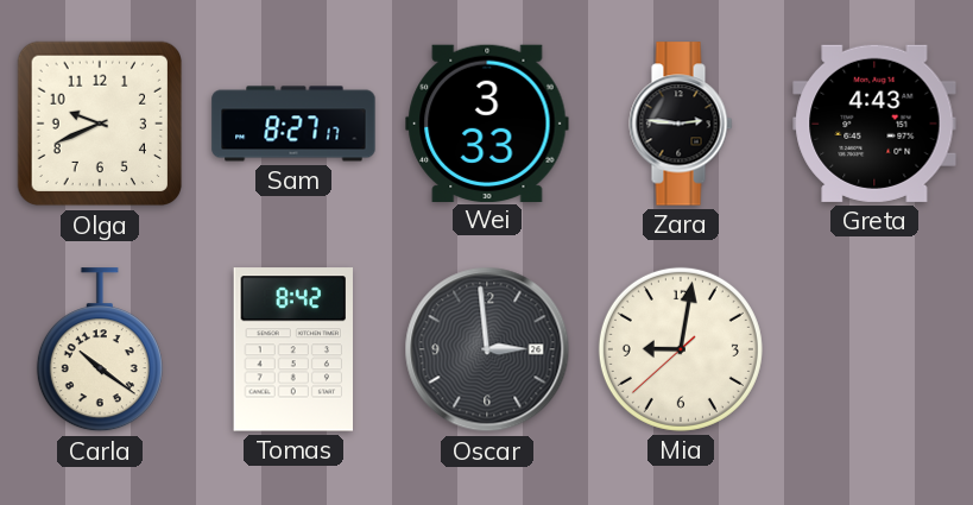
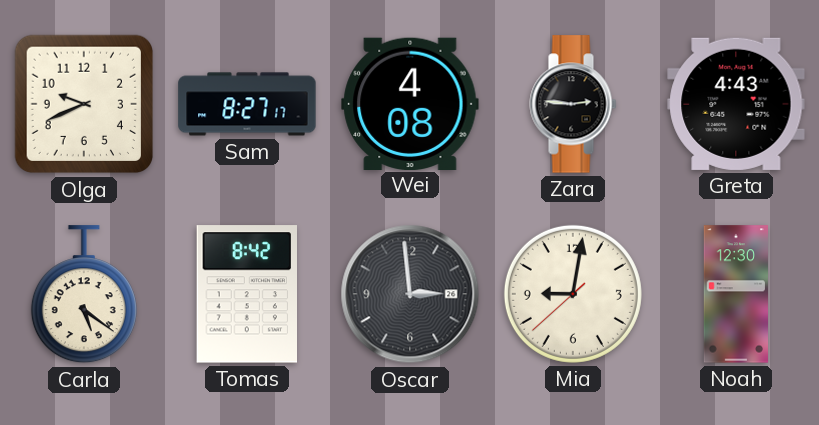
Wei: 3:33 -> 4:08 (410, 103)
Carla: 10:21 -> 5:21 (84, 295)
Noah: none -> 12:30 (736, 294)
